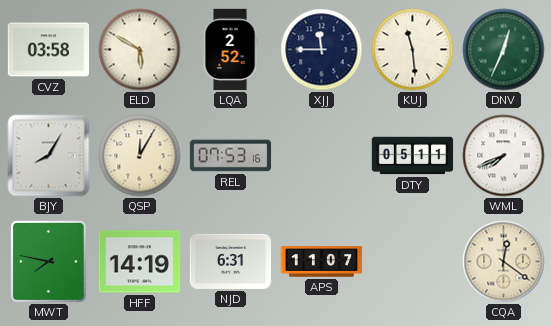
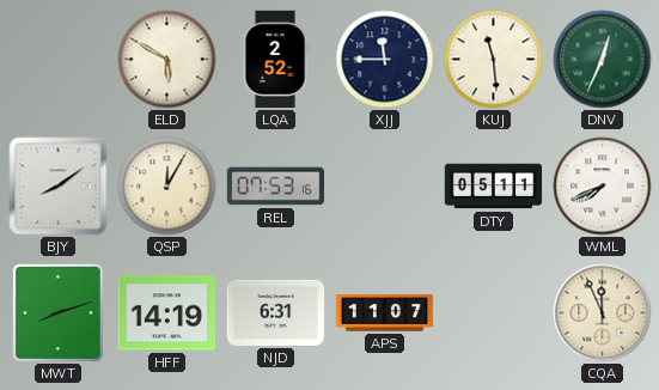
CVZ: 03:58 -> none (49, 50)
BJY: 8:05 -> 8:09 (59, 187)
MWT: 7:47 -> 8:12 (57, 312)
CQA: 12:21 -> 11:56 (603, 313)
